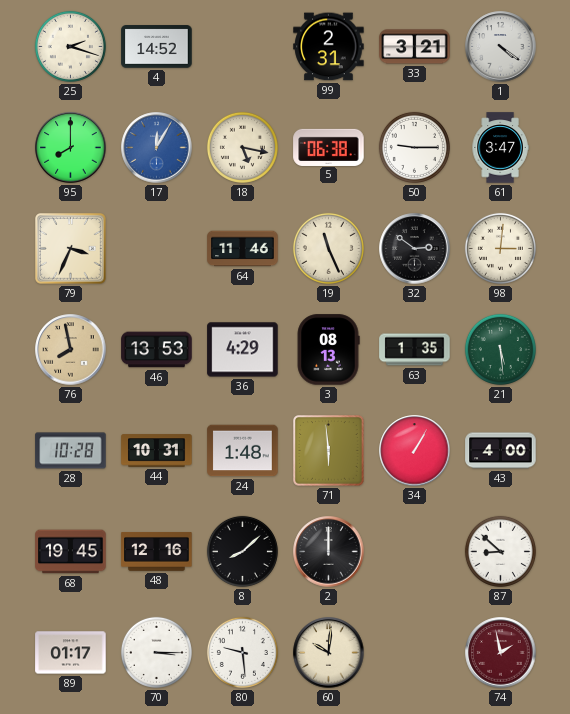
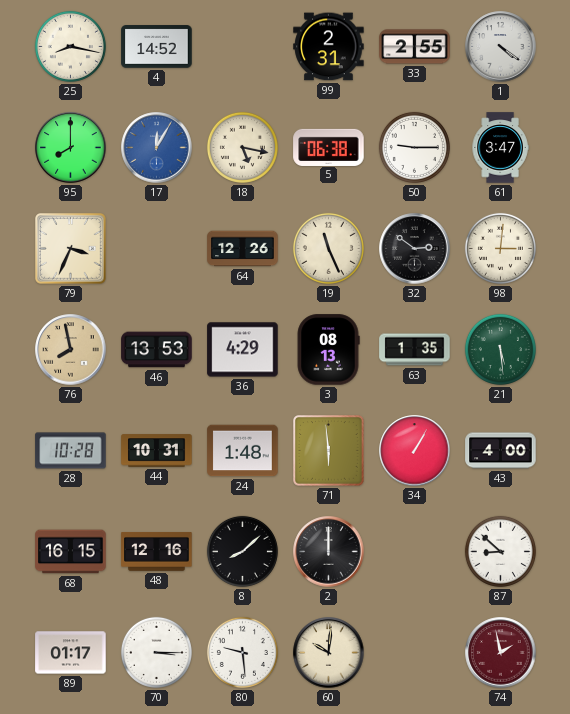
25: 2:18 -> 8:17 (70, 46)
33: 3:21 -> 2:55 (415, 47)
64: 11:46 -> 12:26 (243, 249)
68: 19:45 -> 16:15 (71, 552)
